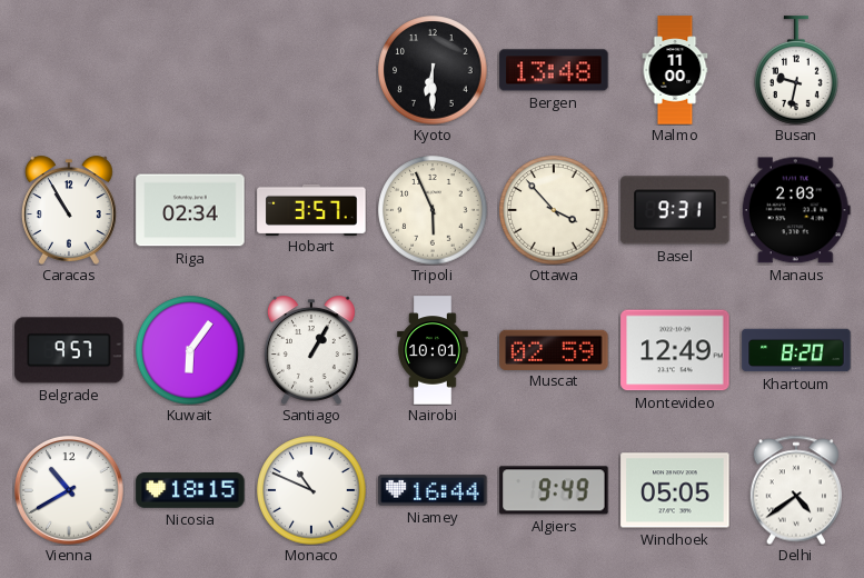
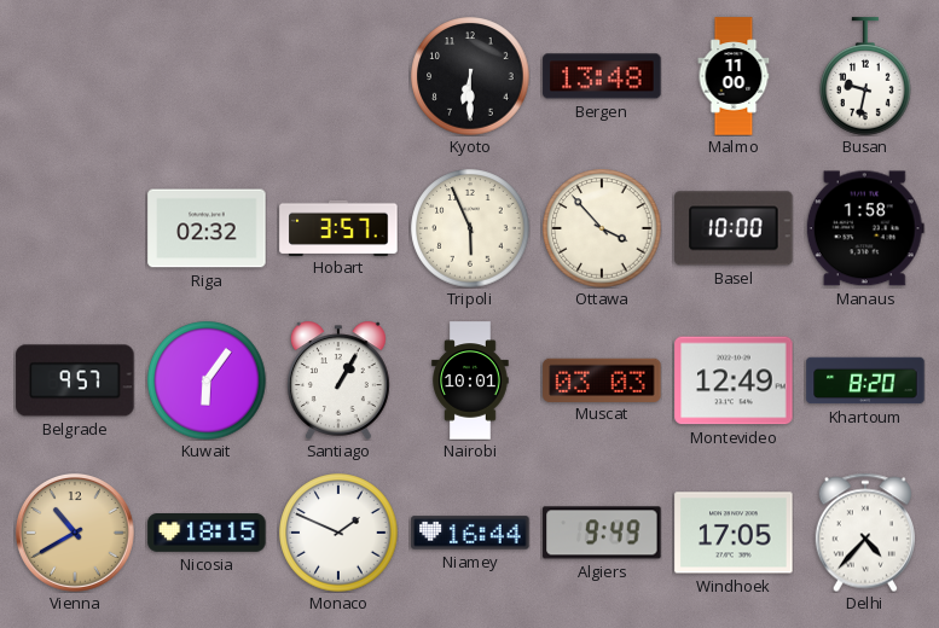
Caracas: 10:55 -> none (69, 210)
Riga: 02:34 -> 02:32 (207, 228)
Basel: 9:31 -> 10:00 (734, 228)
Manaus: 2:03 -> 1:58 (865, 228)
Muscat: 02:59 -> 03:03 (602, 379)
Vienna dial: white -> champagne (75, 533)
Monaco: 10:49 -> 1:49 (338, 533)
Windhoek: 05:05 -> 17:05 (734, 533)
Delhi: 4:39 -> 4:37 (865, 533)
